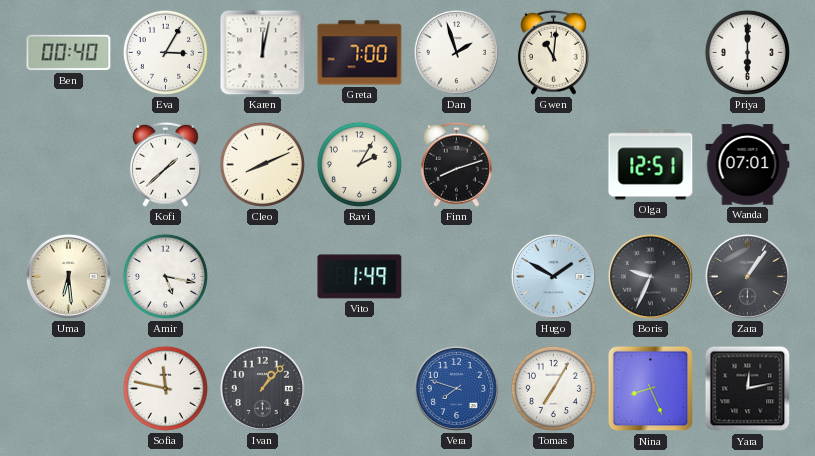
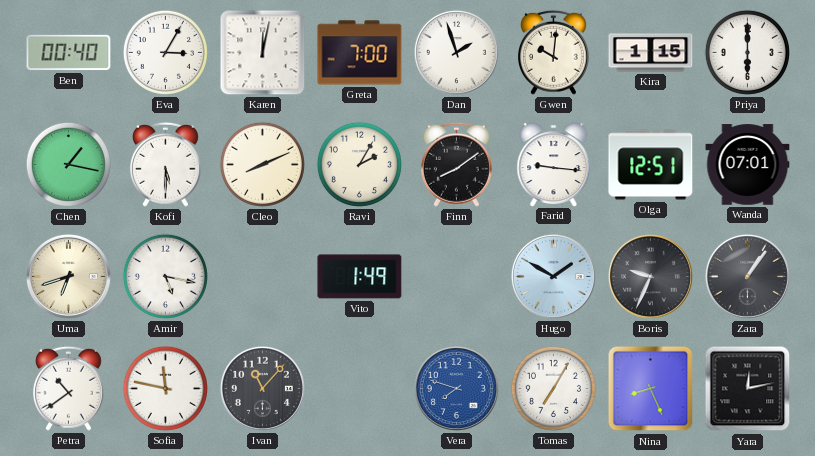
Gwen: 11:01 -> 10:01 (553, 52)
Kira: none -> 1:15 (651, 53)
Chen: none -> 1:17 (68, 164)
Kofi: 1:38 -> 5:30 (165, 164)
Finn: 8:12 -> 8:09 (456, 164)
Farid: none -> 9:16 (554, 164)
Uma: 6:29 -> 6:42 (68, 276)
Petra: none -> 10:39 (68, 388)
Ivan: 1:07 -> 11:07 (262, 388)
